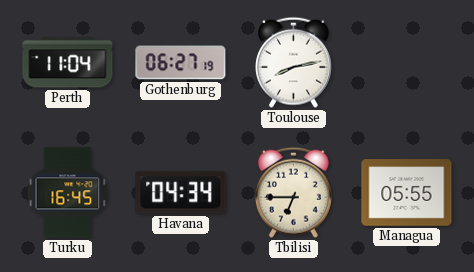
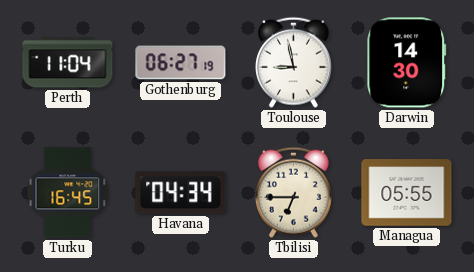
Toulouse: 8:13 -> 8:58 (293, 62)
Darwin: none -> 14:30 (407, 63)
